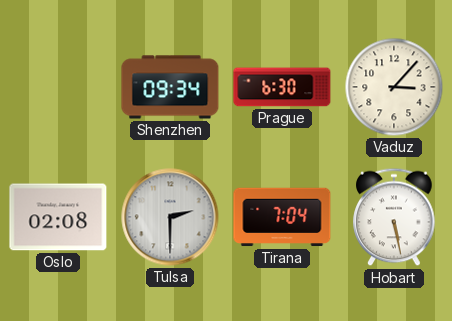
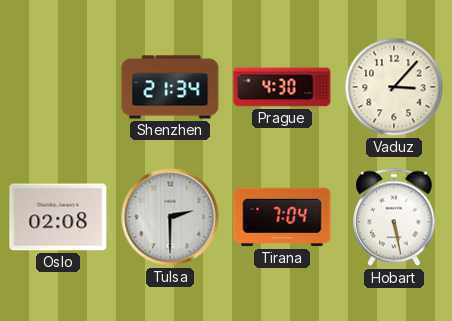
Shenzhen: 09:34 -> 21:34 (170, 87)
Prague: 6:30 -> 4:30 (282, 87)
